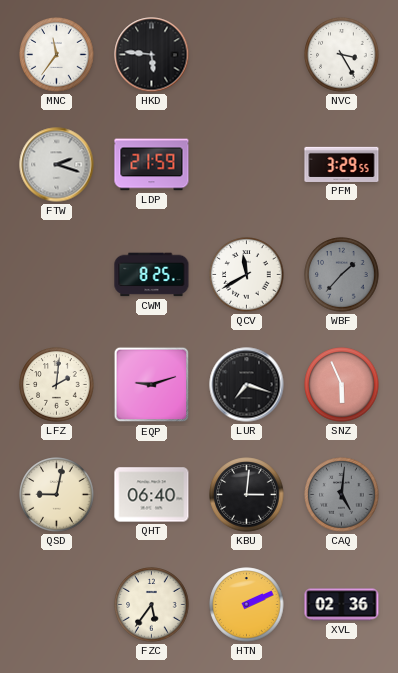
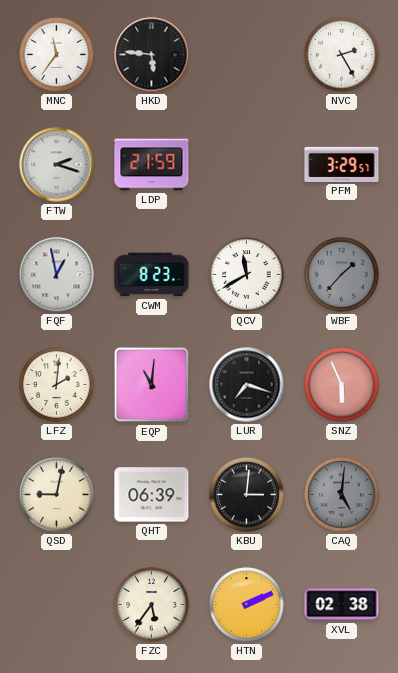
NVC: 3:25 -> 2:25 (342, 55)
PFM: 3:29:55 -> 3:29:57 (342, 164)
FQF: none -> 12:58 (57, 275)
CWM: 8:25 -> 8:23 (152, 275)
EQP: 9:12 -> 11:01 (152, 385)
QHT: 06:40 -> 06:39 (152, 495)
XVL: 02:36 -> 02:38 (342, 605)
